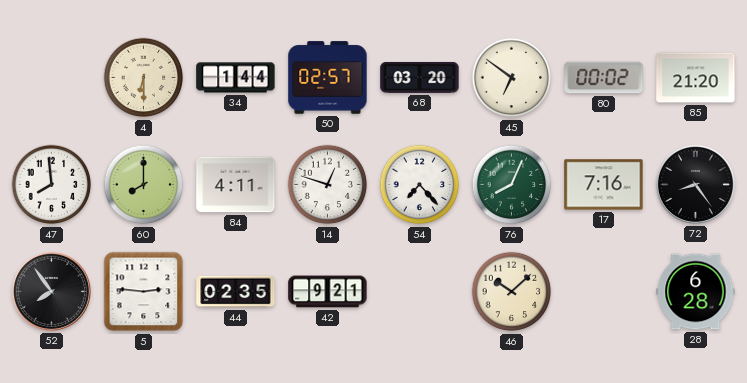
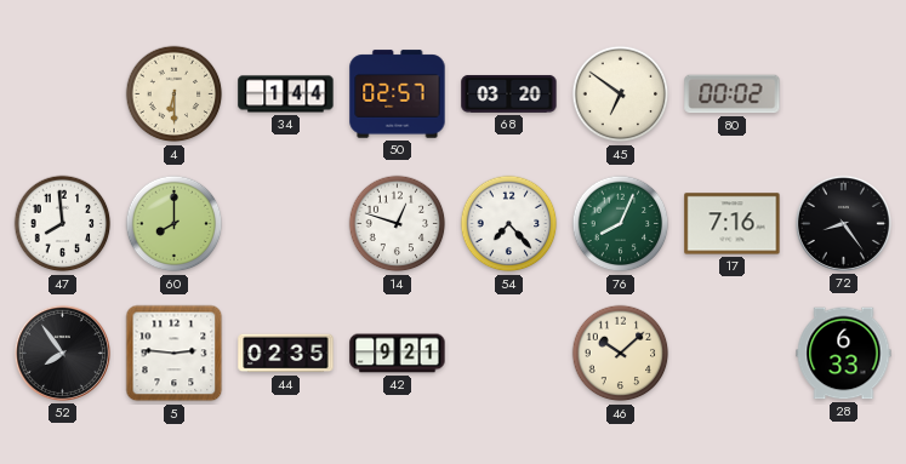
85: 21:20 -> none (696, 78)
84: 4:11 -> none (236, 185)
28: 6:28 -> 6:33 (844, 354)
